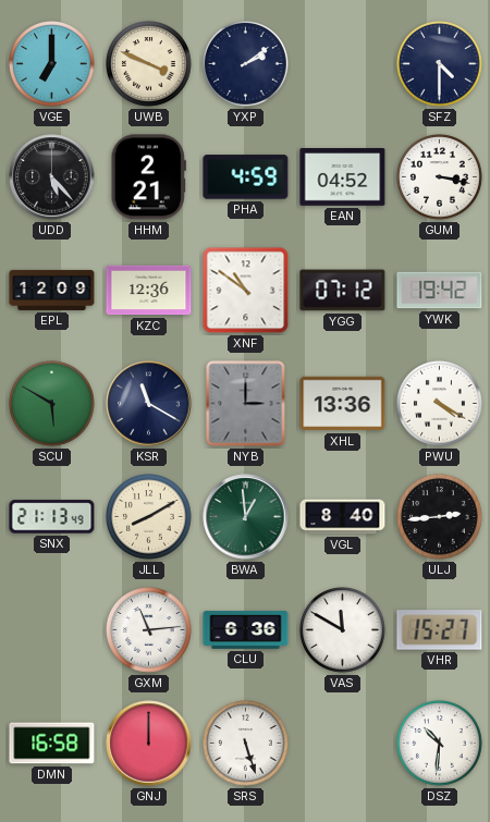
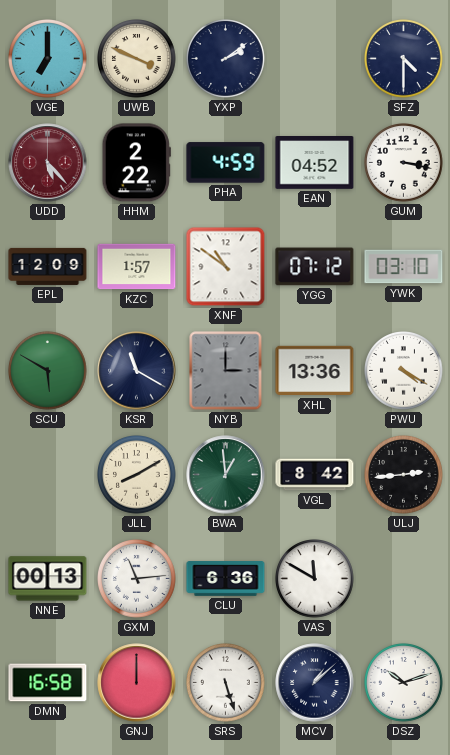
UDD dial: black -> burgundy (48, 163)
HHM: 2:21 -> 2:22 (136, 163)
KZC: 12:36 -> 1:57 (137, 267)
YWK: 19:42 -> 03:10 (404, 267)
SNX: 21:13 -> none (52, 517)
VGL: 8:40 -> 8:42 (315, 475)
NNE: none -> 00:13 (48, 579)
VHR: 15:27 -> none (440, 630)
MCV: none -> 1:08 (315, 683)
DSZ: 10:31 -> 10:12 (404, 683)
